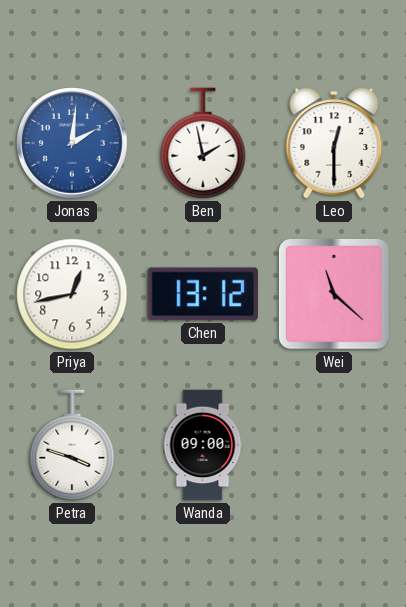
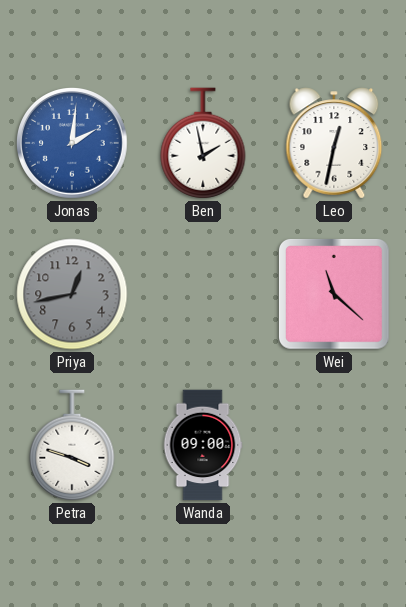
Leo: 12:30 -> 12:32 (334, 143)
Priya dial: white -> grey (72, 294)
Chen: 13:12 -> none (203, 294)
